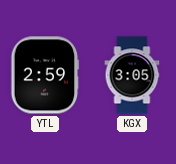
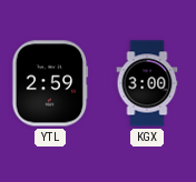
KGX: 3:05 -> 3:00 (147, 83)
